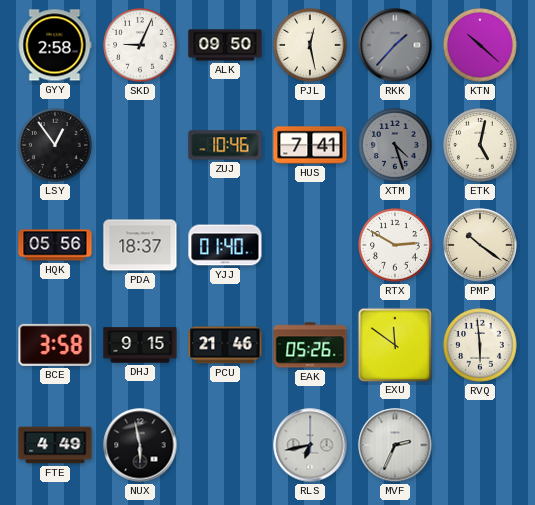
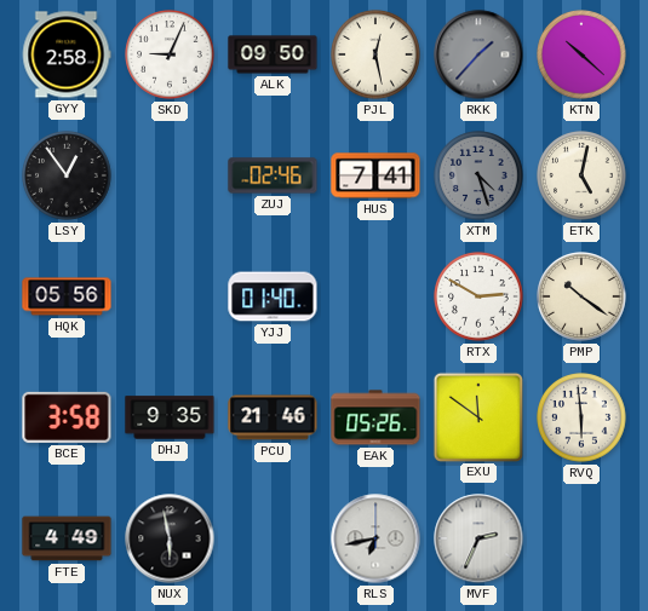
ZUJ: 10:46 -> 02:46 (273, 175)
PDA: 18:37 -> none (140, 245)
DHJ: 9:15 -> 9:35 (170, 417)
